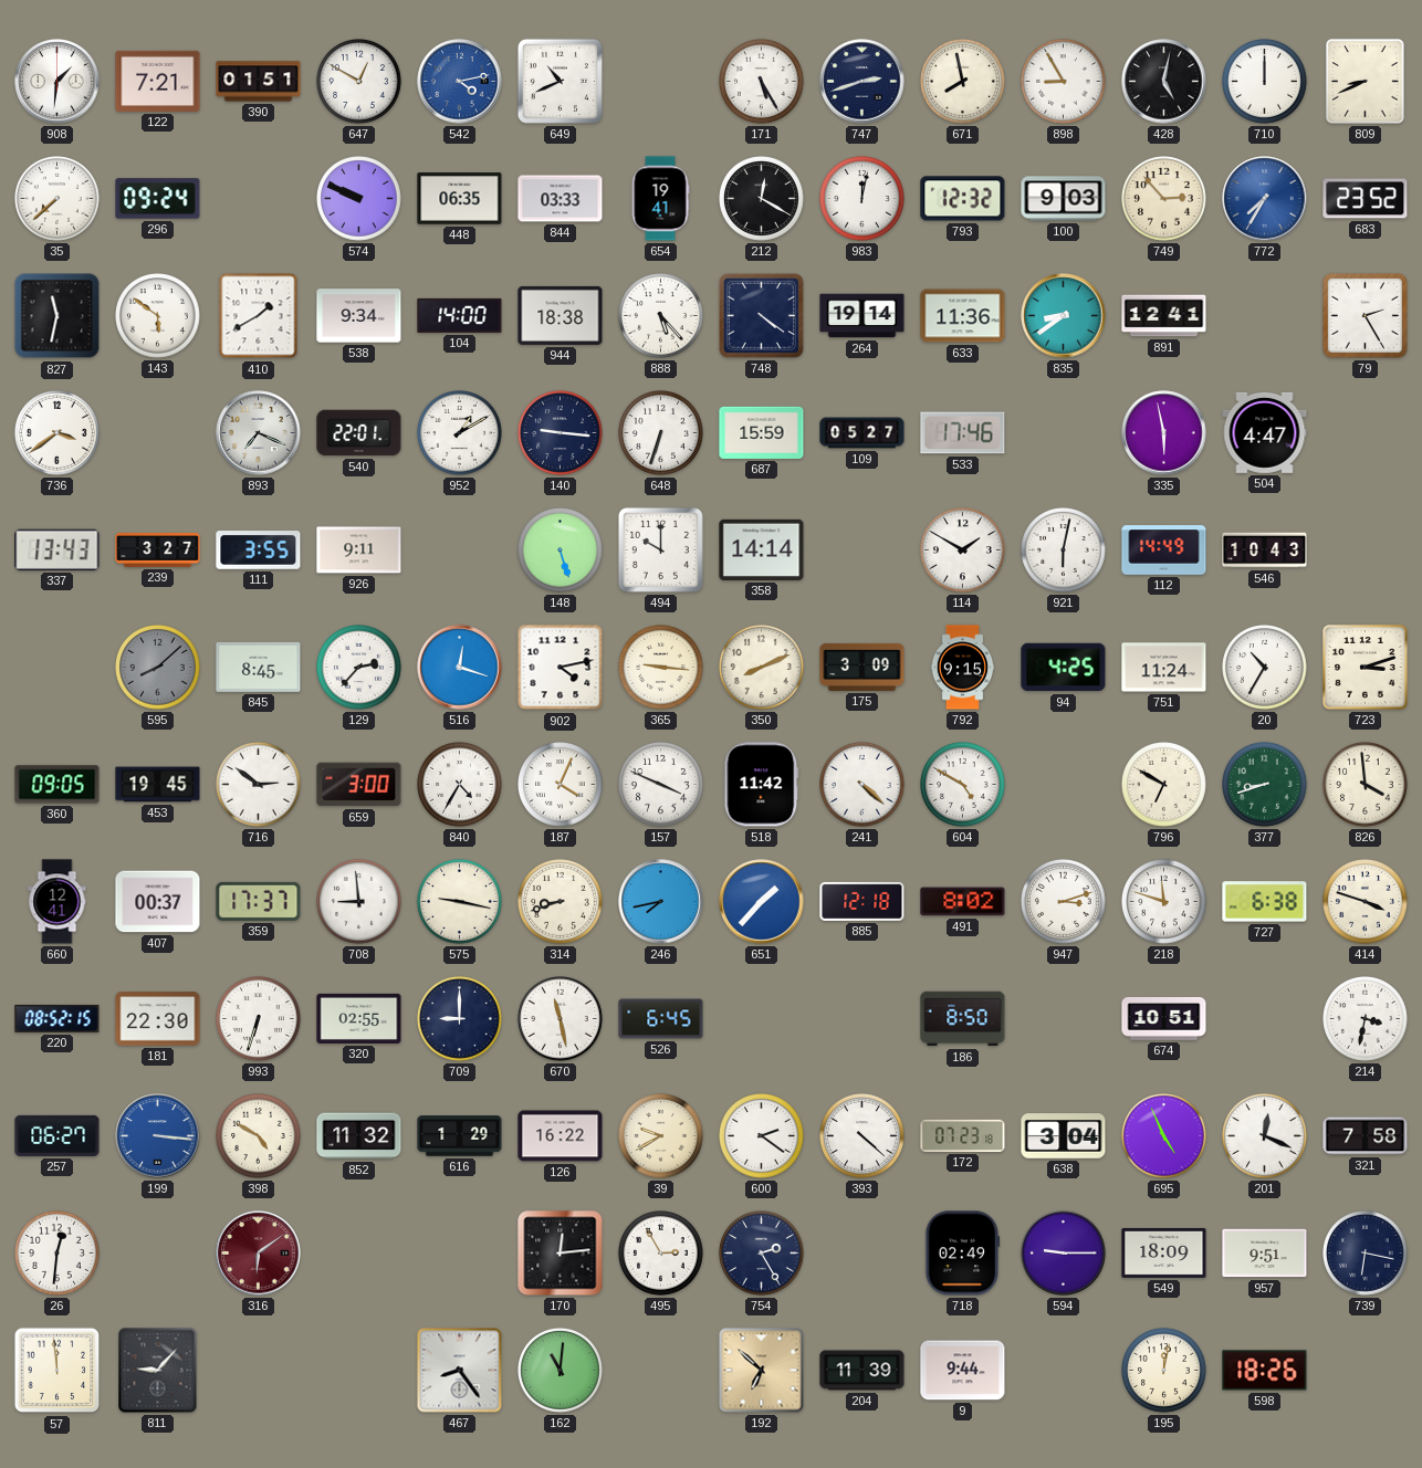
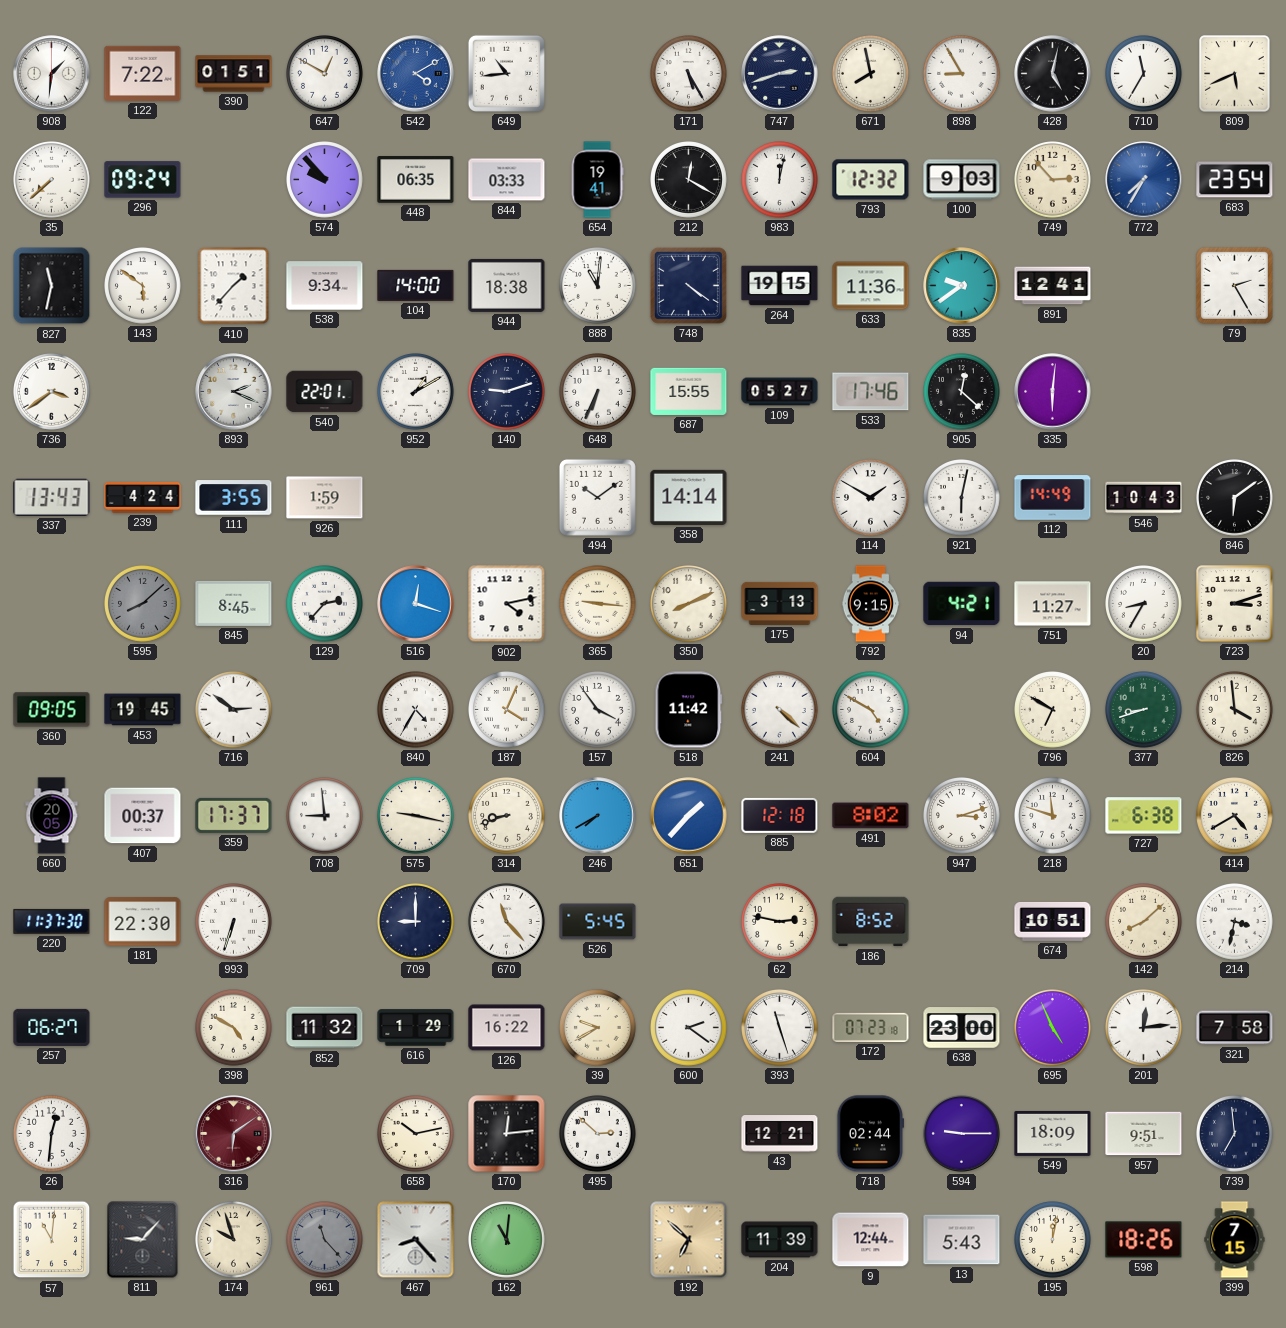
122: 7:21 -> 7:22 (143, 73)
542: 4:13 -> 4:10 (416, 74)
649: 10:41 -> 10:44 (506, 73)
710: 12:00 -> 11:35 (1144, 74)
809: 8:41 -> 5:41 (1235, 74)
574: 9:49 -> 9:53 (325, 180)
683: 23:52 -> 23:54 (1235, 180)
410: 1:40 -> 1:37 (234, 286)
888: 5:23 -> 11:01 (598, 286)
264: 19:14 -> 19:15 (780, 286)
835: 8:39 -> 9:39 (962, 286)
893: 7:19 -> 2:19 (234, 392)
140: 9:16 -> 9:12 (507, 392)
648: 6:33 -> 6:34 (598, 392)
687: 15:59 -> 15:55 (689, 391)
905: none -> 12:22 (962, 392)
335: 5:58 -> 6:01 (1053, 392)
504: 4:47 -> none (1265, 432)
239: 3:27 -> 4:24 (143, 498)
926: 9:11 -> 1:59 (325, 498)
148: 5:27 -> none (561, 550)
494: 10:00 -> 10:09 (597, 497)
846: none -> 6:09 (1235, 498)
175: 3:09 -> 3:13 (780, 603)
94: 4:25 -> 4:21 (962, 604)
751: 11:24 -> 11:27 (1053, 604)
20: 10:35 -> 8:35 (1144, 604)
659: 3:00 -> none (359, 785)
157: 3:49 -> 3:54 (598, 710)
660: 12:41 -> 20:05 (52, 816)
246: 7:43 -> 7:40 (598, 816)
414: 3:48 -> 4:40 (1235, 816)
220: 08:52 -> 11:37 (52, 921)
320: 02:55 -> none (359, 1018)
670: 11:28 -> 11:23 (507, 922)
526: 6:45 -> 5:45 (598, 922)
62: none -> 2:47 (780, 922)
186: 8:50 -> 8:52 (871, 922)
142: none -> 8:08 (1144, 922)
199: 3:16 -> none (158, 1136)
393: 4:22 -> 11:27 (780, 1028)
638: 3:04 -> 23:00 (962, 1028)
201: 12:19 -> 12:14 (1144, 1028)
658: none -> 10:13 (416, 1134)
495: 2:55 -> 2:52 (598, 1134)
754: 2:25 -> none (762, 1254)
43: none -> 12:21 (780, 1134)
718: 02:49 -> 02:44 (871, 1134)
739: 6:17 -> 6:59 (1235, 1134)
57: 11:59 -> 11:01 (52, 1240)
174: none -> 9:57 (234, 1240)
961: none -> 11:23 (325, 1240)
467: 8:24 -> 8:23 (416, 1240)
9: 9:44 -> 12:44 (871, 1240)
13: none -> 5:43 (962, 1240)
399: none -> 7:15 (1235, 1240)
